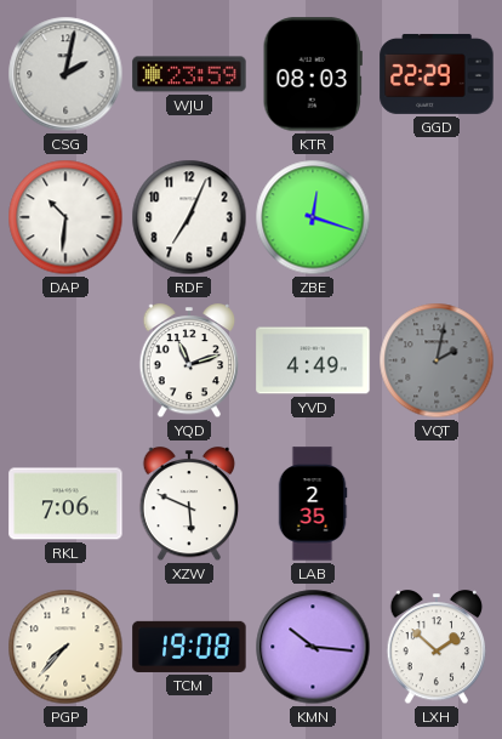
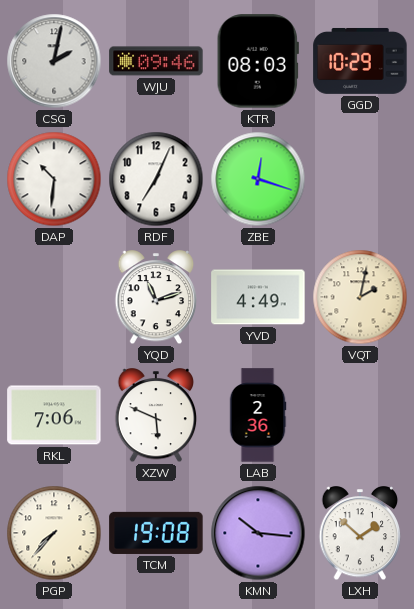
WJU: 23:59 -> 09:46 (156, 61)
GGD: 22:29 -> 10:29 (360, 61)
VQT dial: grey -> cream (360, 297)
LAB: 2:35 -> 2:36 (258, 415)
